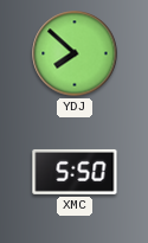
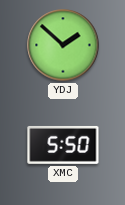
YDJ: 7:52 -> 1:52 (63, 45)
